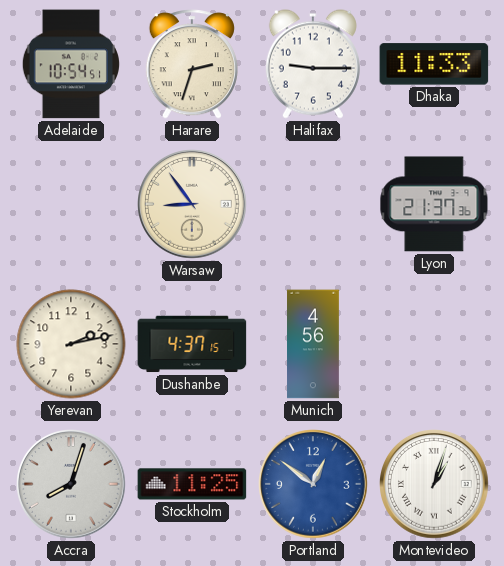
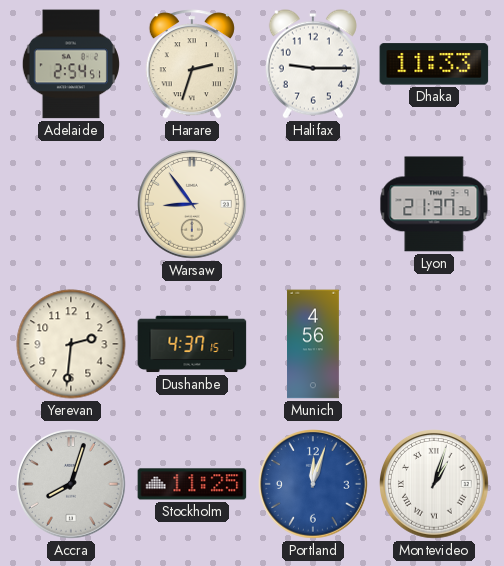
Adelaide: 10:54 -> 2:54 (71, 64)
Yerevan: 2:13 -> 2:31 (71, 344)
Portland: 12:51 -> 12:03 (314, 485)
